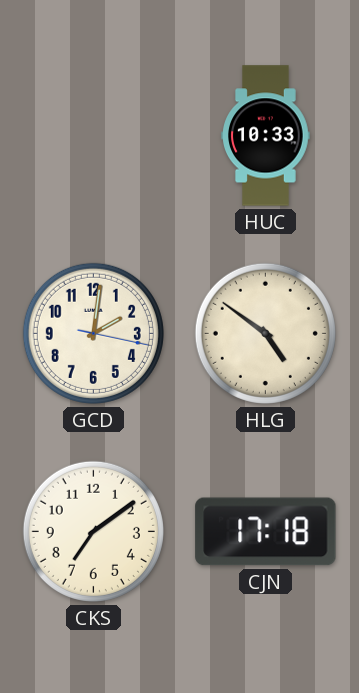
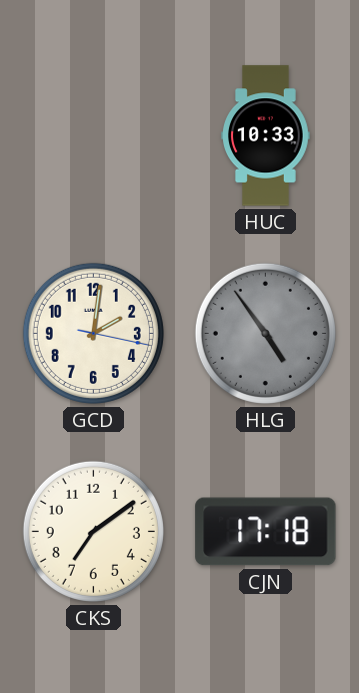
HLG: 4:51 -> 4:54 (265, 333)
HLG dial: cream -> grey (265, 333)
